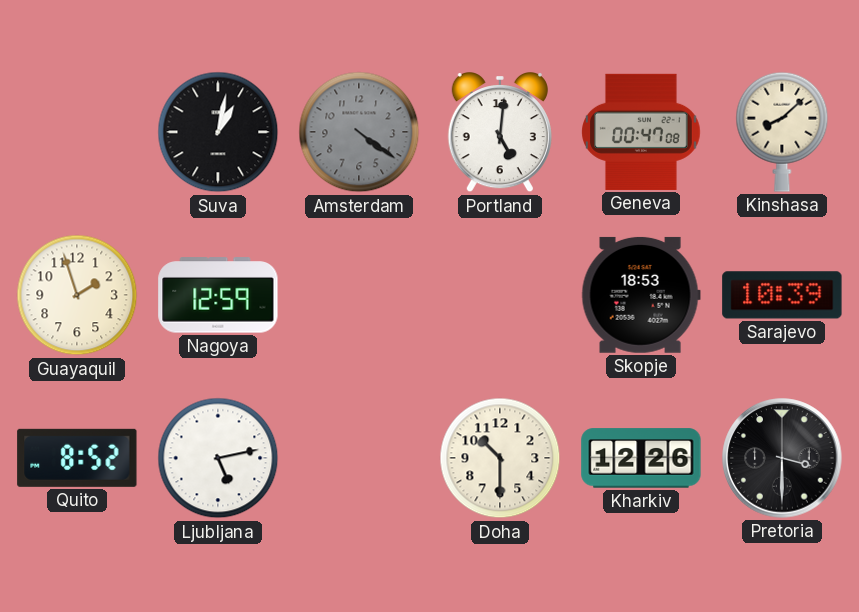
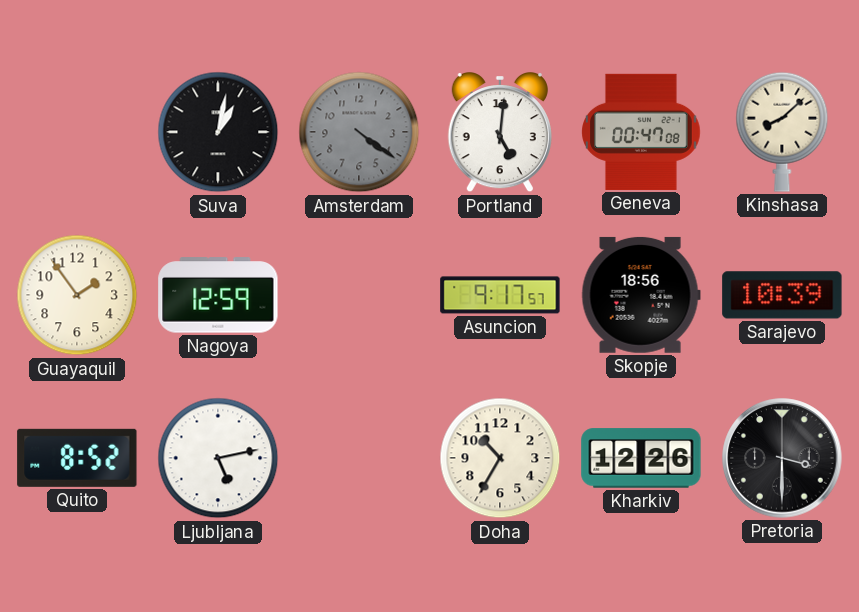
Guayaquil: 1:57 -> 1:54 (77, 295)
Asuncion: none -> 9:17 (500, 295)
Skopje: 18:53 -> 18:56 (641, 295)
Doha: 10:30 -> 10:35 (500, 458)
